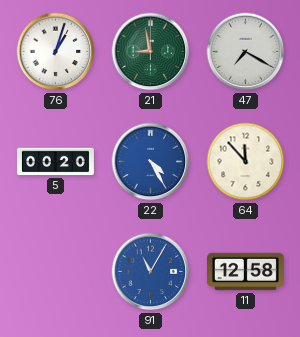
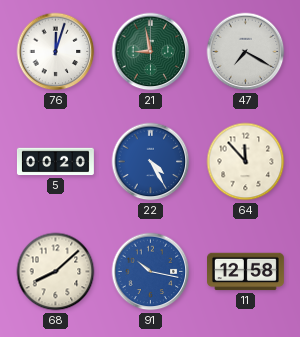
76: 1:03 -> 12:03 (56, 52)
68: none -> 8:08 (56, 272)
91: 11:05 -> 10:17 (151, 272)
